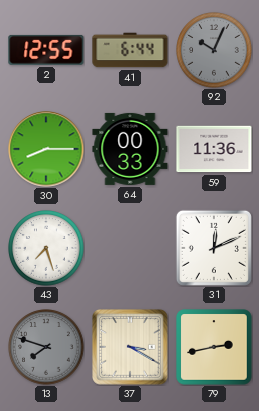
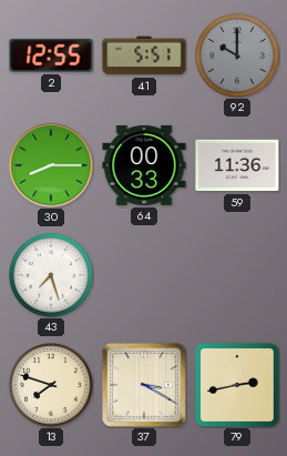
41: 6:44 -> 5:51 (144, 55)
92: 10:04 -> 10:00 (237, 55)
31: 12:11 -> none (214, 248)
13 dial: grey -> cream (51, 385)
